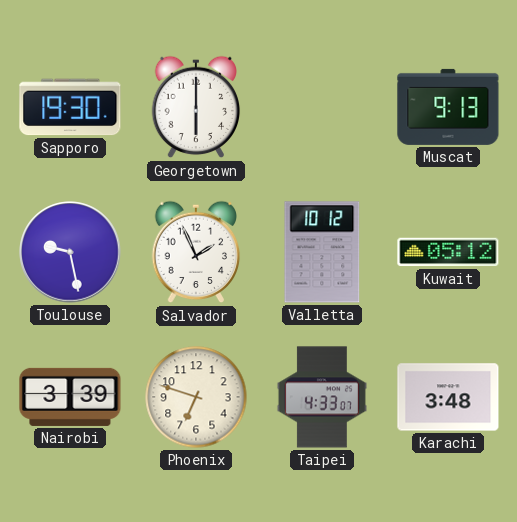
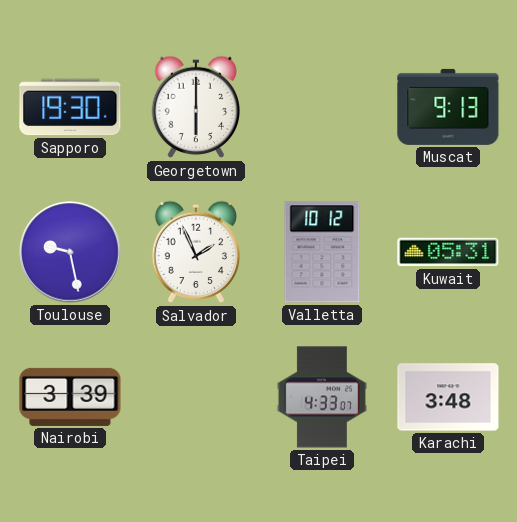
Kuwait: 05:12 -> 05:31 (448, 252)
Phoenix: 6:48 -> none (196, 397)
